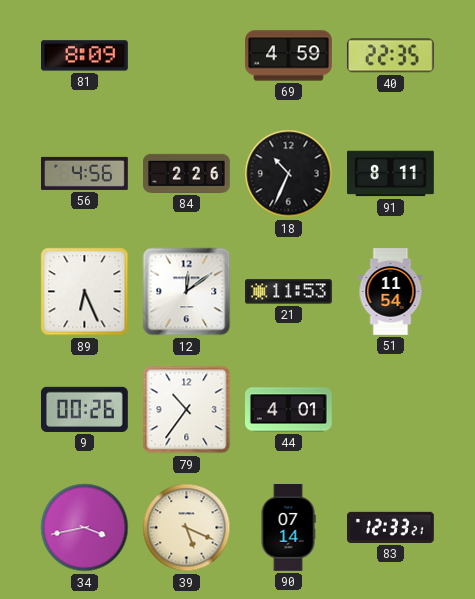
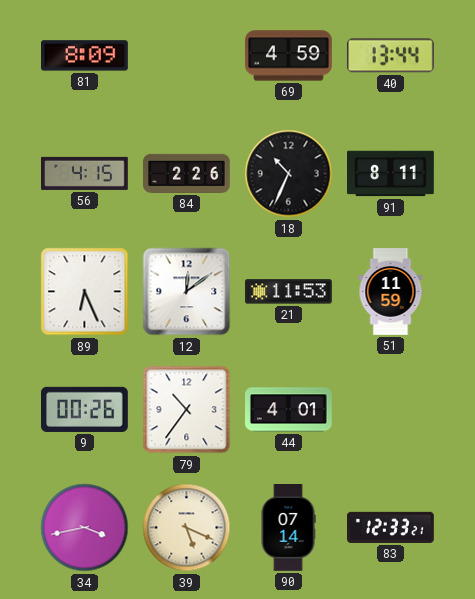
40: 22:35 -> 13:44 (390, 56)
56: 4:56 -> 4:15 (85, 173)
51: 11:54 -> 11:59 (391, 292)
